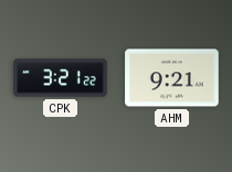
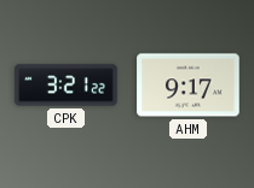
AHM: 9:21 -> 9:17 (189, 86)
